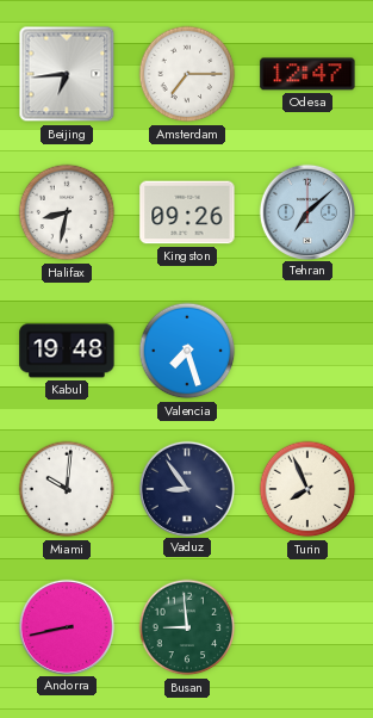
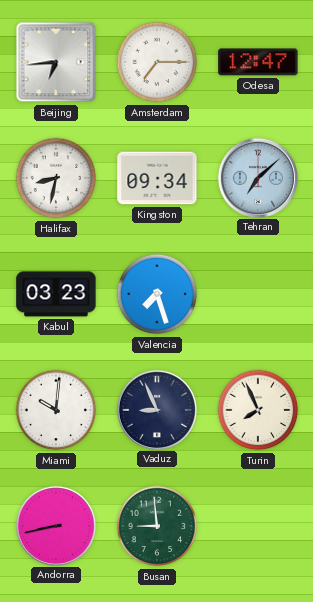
Kingston: 09:26 -> 09:34 (157, 178)
Kabul: 19:48 -> 03:23 (56, 294)
Vaduz: 8:54 -> 8:56 (156, 409)
